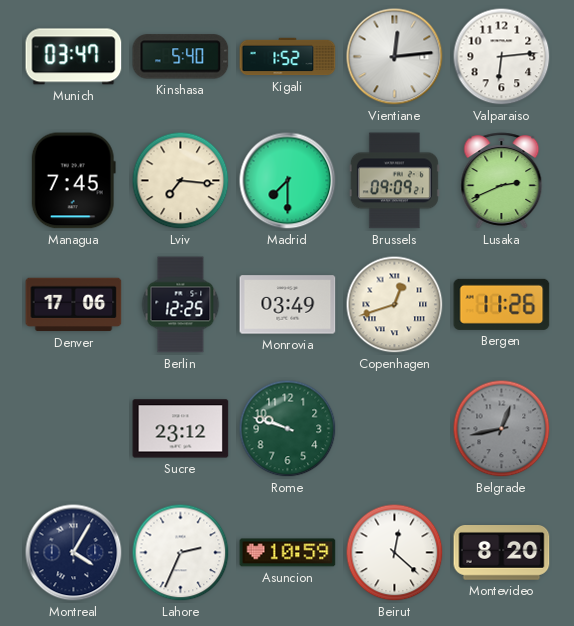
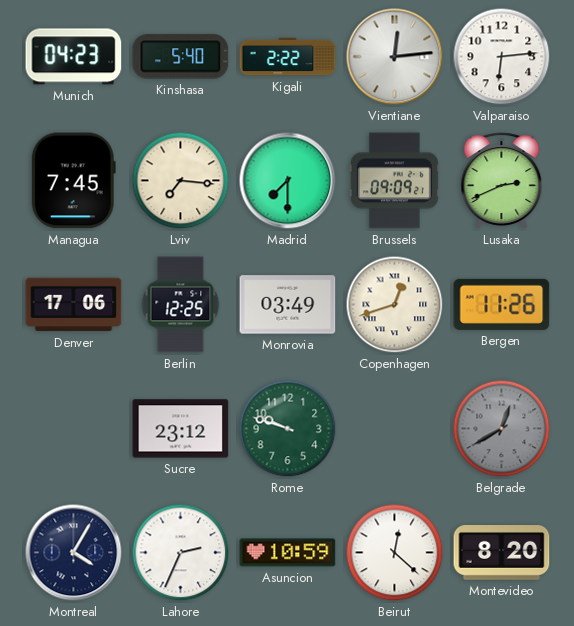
Munich: 03:47 -> 04:23 (74, 57)
Kigali: 1:52 -> 2:22 (288, 57)
Belgrade: 12:43 -> 12:40 (502, 429)
